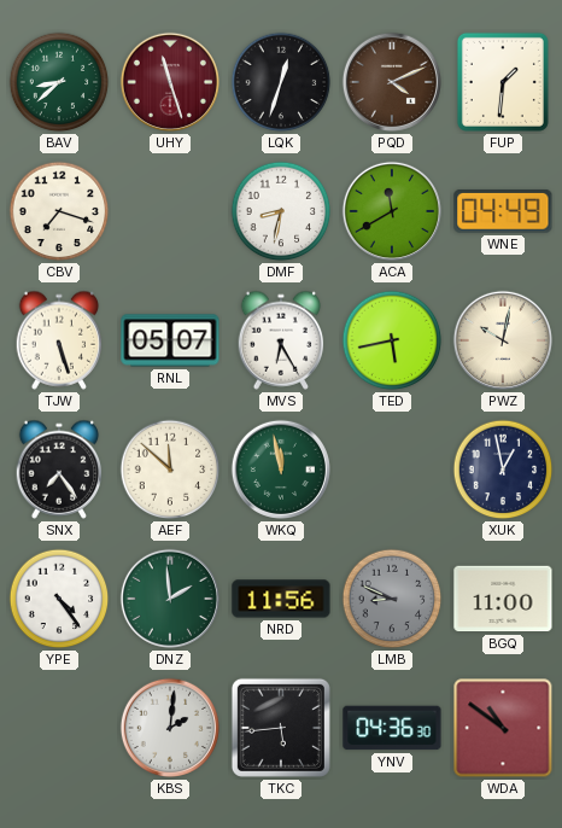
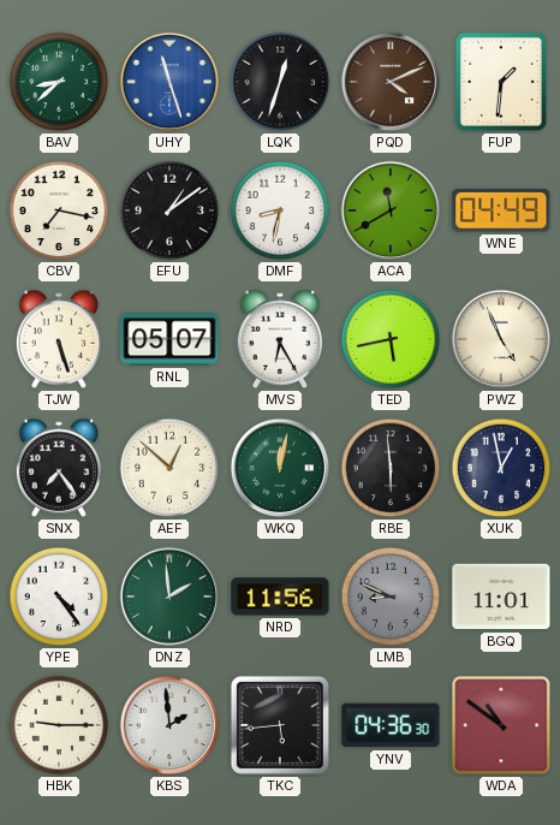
UHY dial: burgundy -> blue (169, 82)
CBV: 7:18 -> 7:17 (59, 210)
EFU: none -> 1:09 (169, 210)
PWZ: 10:02 -> 4:56 (501, 339)
AEF: 11:52 -> 12:52 (169, 468)
WKQ: 11:58 -> 12:02 (280, 468)
RBE: none -> 5:59 (391, 468)
BGQ: 11:00 -> 11:01 (501, 597)
HBK: none -> 9:15 (59, 725)
KBS: 2:01 -> 1:59 (169, 725)
